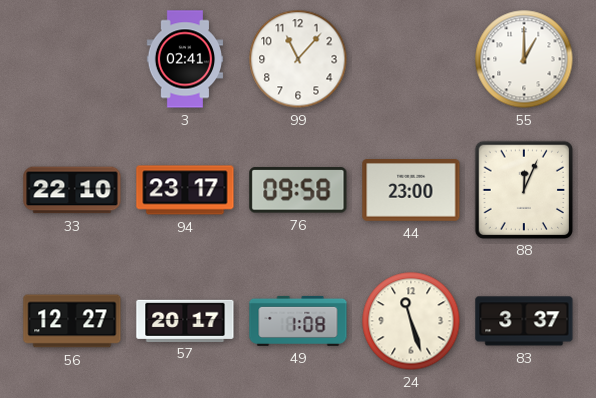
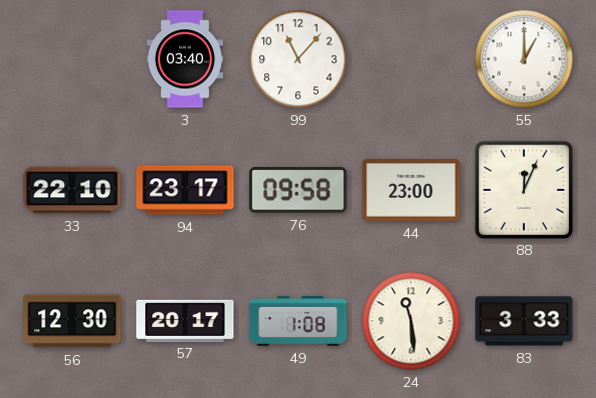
3: 02:41 -> 03:40 (185, 59)
56: 12:27 -> 12:30 (72, 321)
24: 11:27 -> 11:29 (411, 321)
83: 3:37 -> 3:33 (524, 321)
